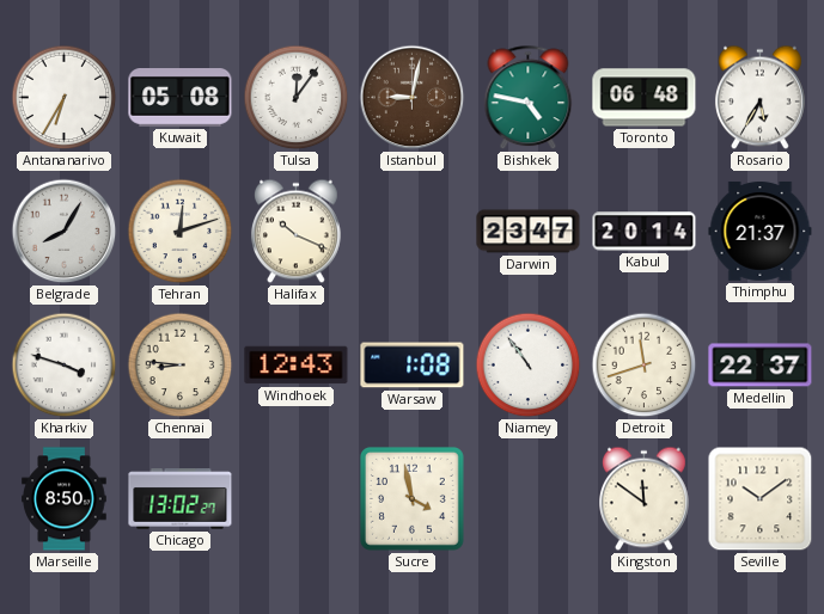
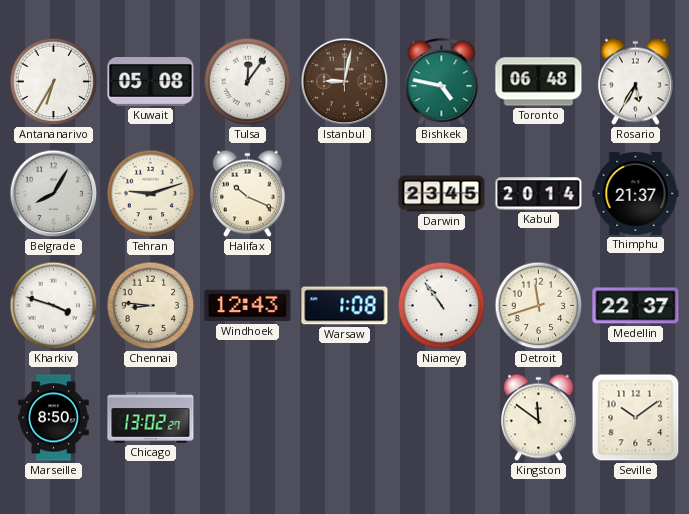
Tehran: 12:12 -> 9:12 (151, 194)
Darwin: 23:47 -> 23:45 (442, 194)
Sucre: 3:58 -> none (411, 498)
